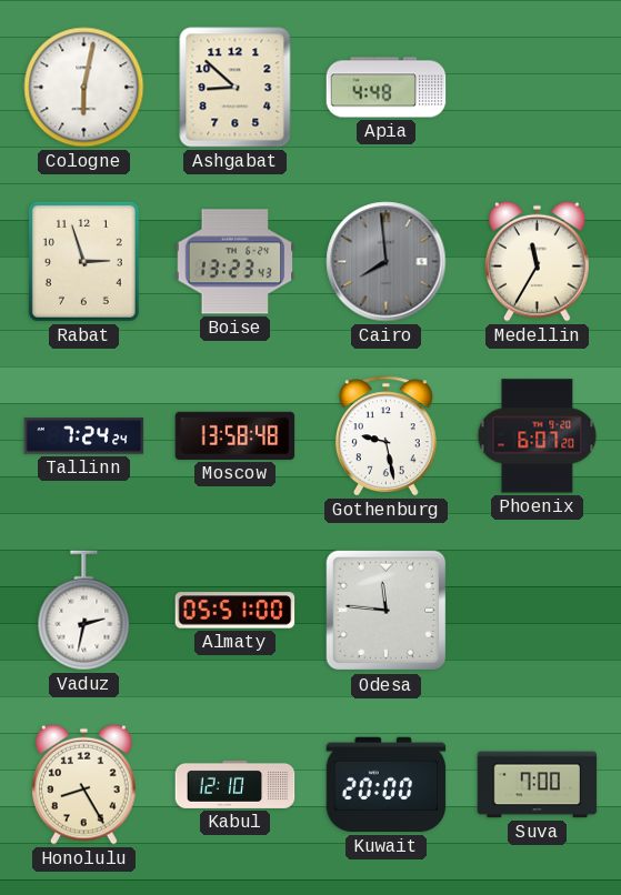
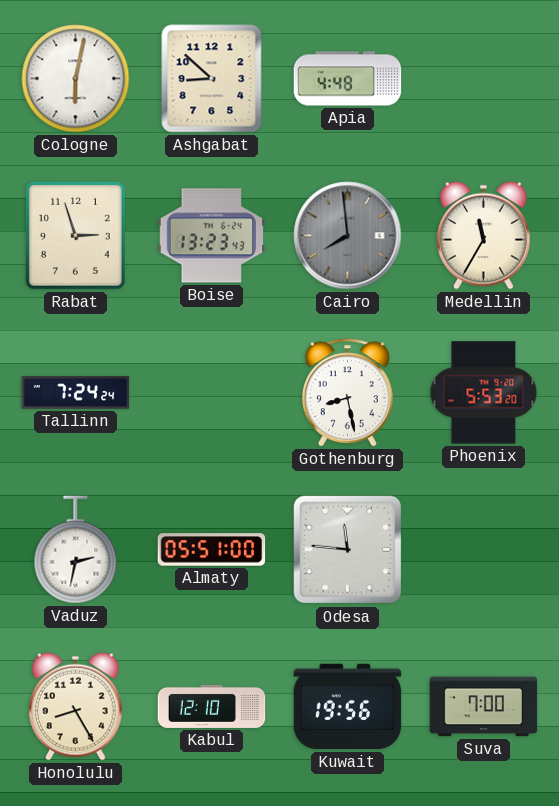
Moscow: 13:58 -> none (236, 435)
Gothenburg: 9:28 -> 8:28 (347, 393)
Phoenix: 6:07 -> 5:53 (484, 393)
Kuwait: 20:00 -> 19:56 (348, 707)
